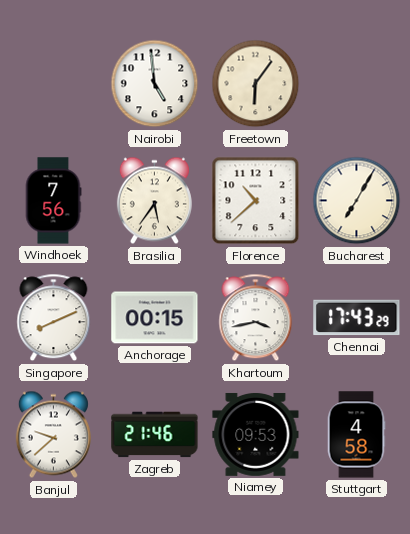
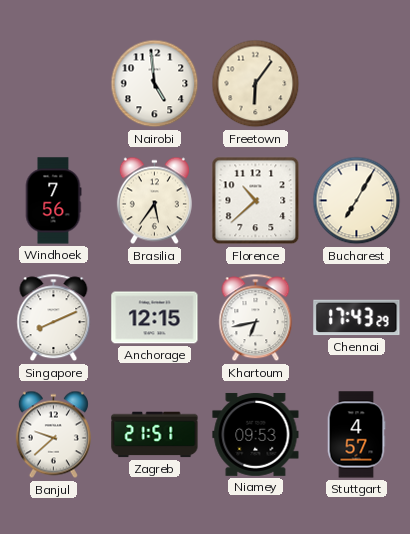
Anchorage: 00:15 -> 12:15 (155, 318)
Khartoum: 3:43 -> 6:43 (256, 318)
Zagreb: 21:46 -> 21:51 (155, 435)
Stuttgart: 4:58 -> 4:57 (356, 435)
